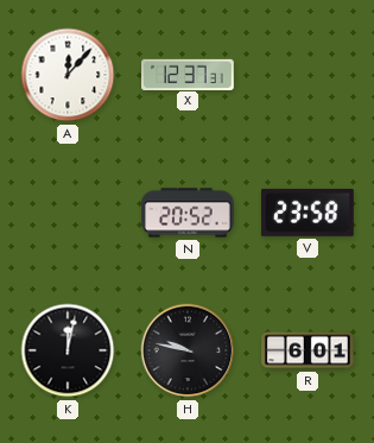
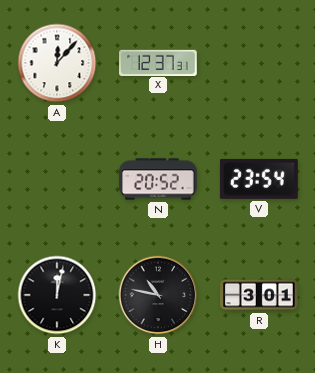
V: 23:58 -> 23:54 (259, 179)
H: 9:47 -> 10:47 (158, 295)
R: 6:01 -> 3:01 (260, 295)
